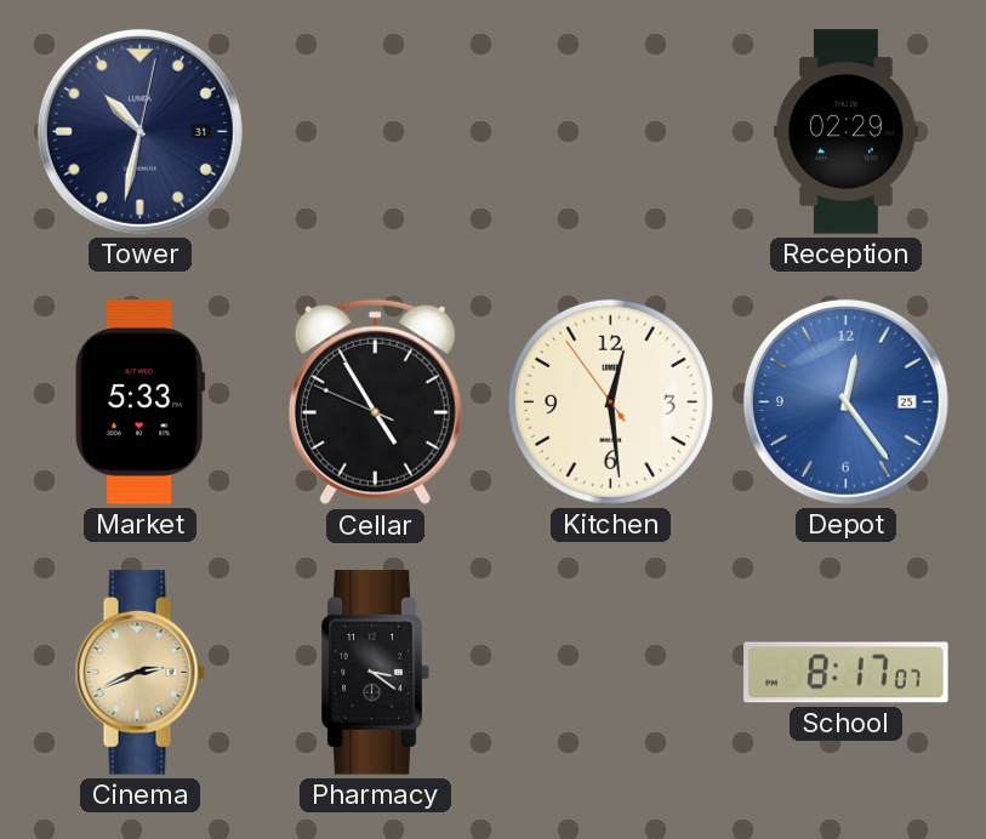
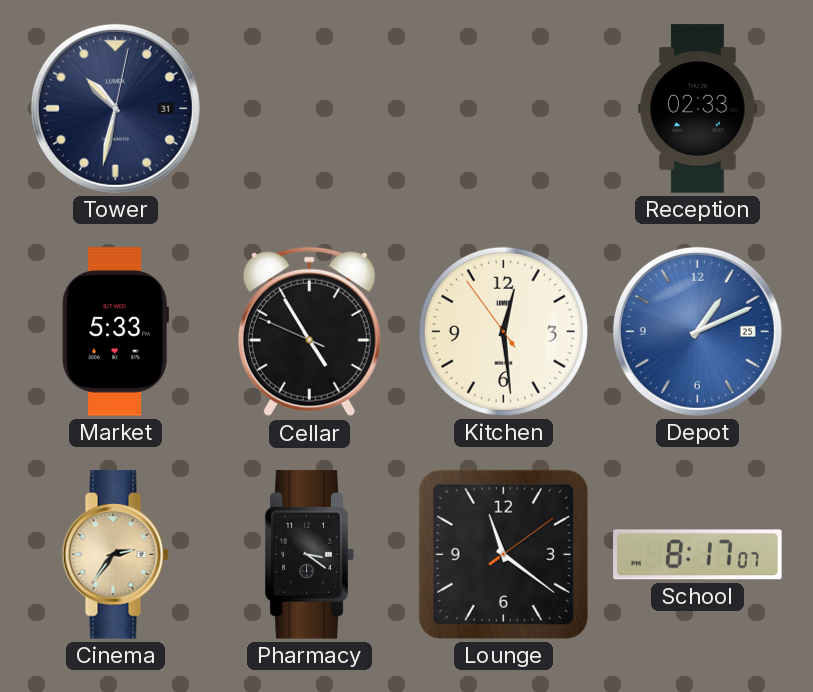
Reception: 02:29 -> 02:33 (698, 109)
Depot: 12:24 -> 1:11 (697, 331)
Cinema: 2:41 -> 2:36 (115, 555)
Lounge: none -> 11:21 (503, 554)
